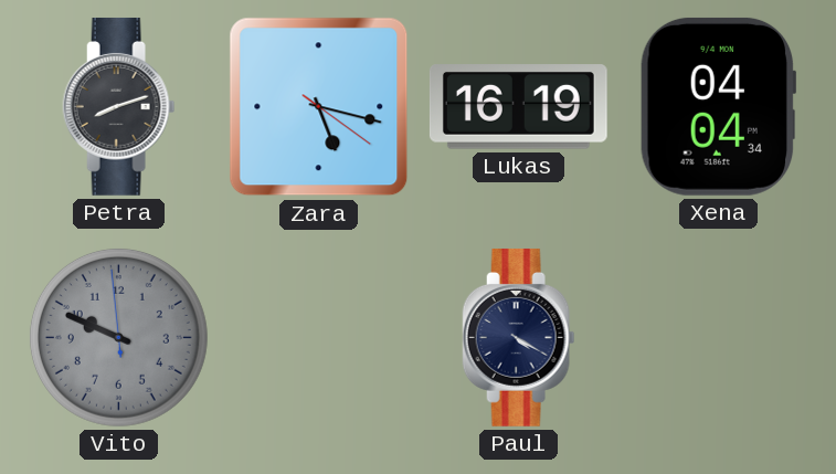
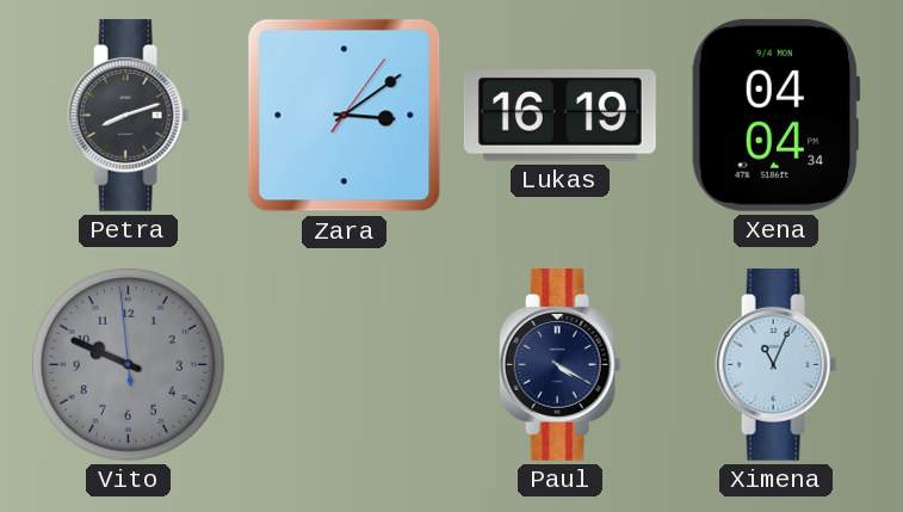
Zara: 5:17 -> 3:09 (345, 116)
Ximena: none -> 11:04 (777, 364)
